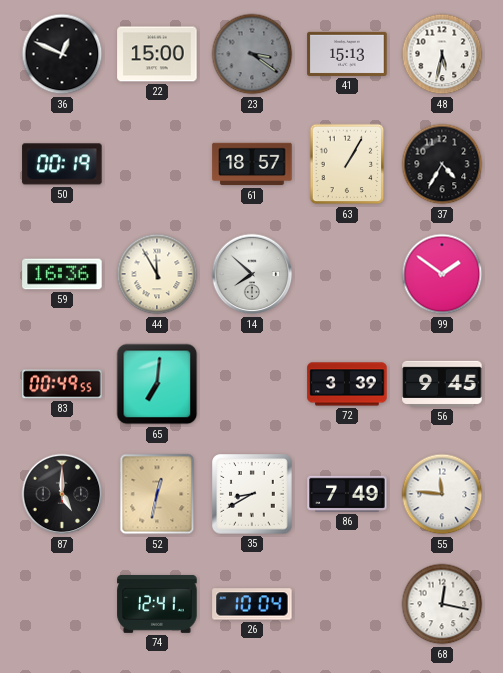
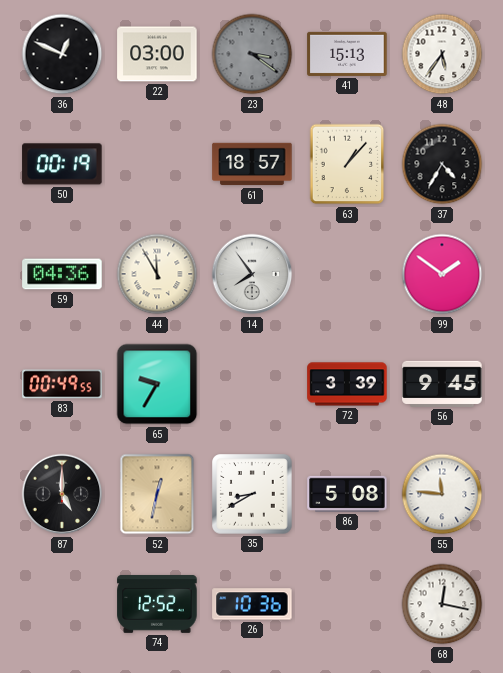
22: 15:00 -> 03:00 (157, 54)
48: 5:32 -> 5:36 (442, 54)
63: 1:05 -> 1:07 (347, 164)
59: 16:36 -> 04:36 (62, 274)
14: 7:52 -> 7:54 (252, 274)
65: 7:01 -> 9:35 (157, 384)
86: 7:49 -> 5:08 (347, 494)
74: 12:41 -> 12:52 (157, 604)
26: 10:04 -> 10:36 (252, 604)
